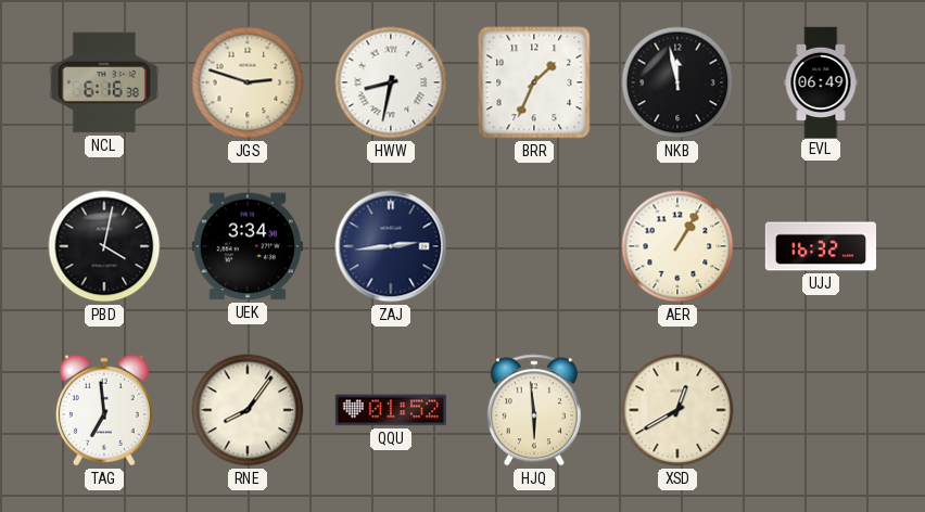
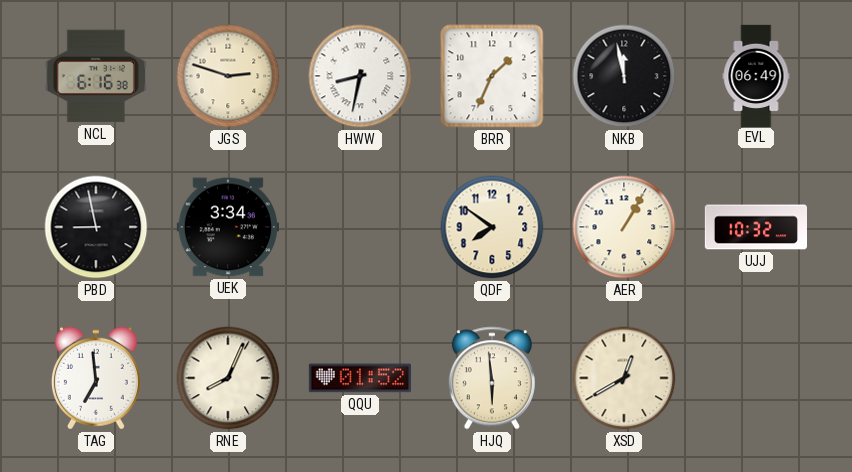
PBD: 4:02 -> 8:58 (96, 227)
ZAJ: 2:44 -> none (391, 246)
QDF: none -> 7:51 (492, 227)
UJJ: 16:32 -> 10:32 (755, 227)
RNE: 8:06 -> 8:04 (228, 378)
